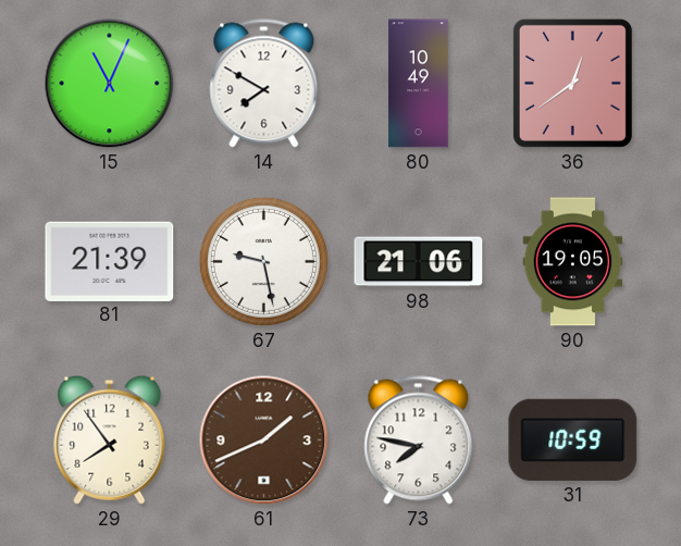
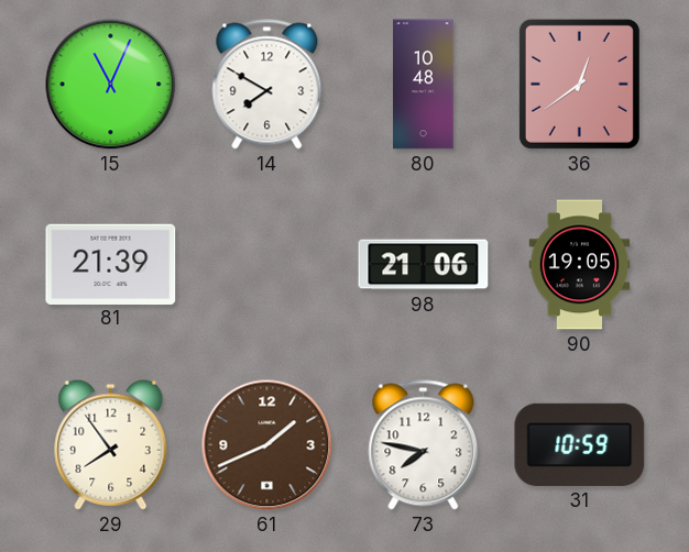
80: 10:49 -> 10:48 (424, 85)
67: 9:28 -> none (263, 261)
